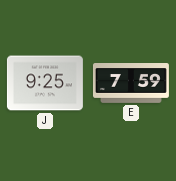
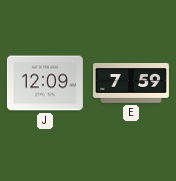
J: 9:25 -> 12:09 (45, 83)
